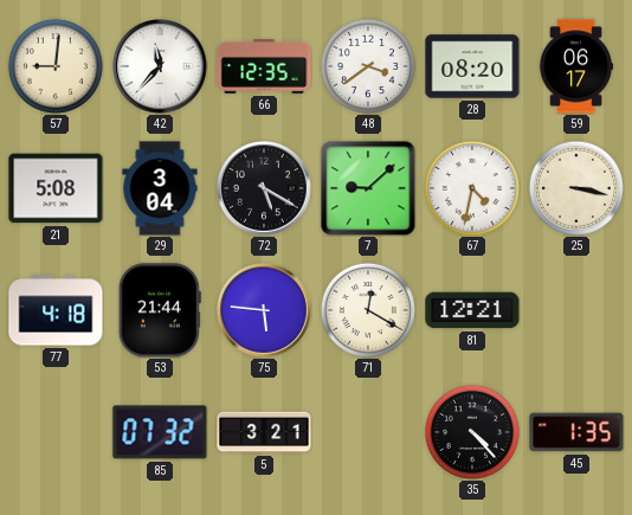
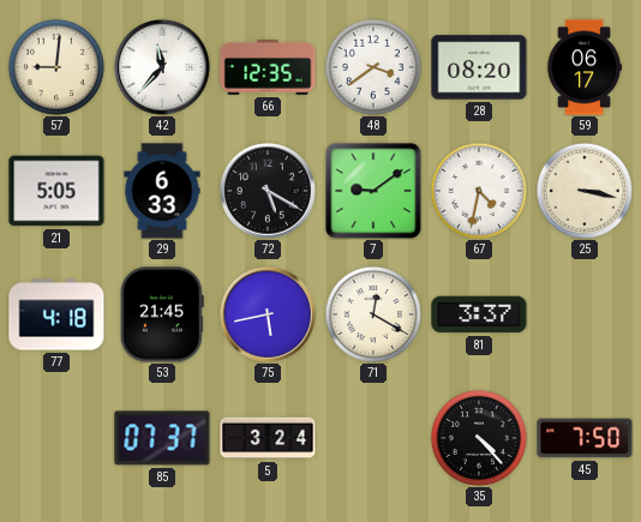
21: 5:08 -> 5:05 (56, 191)
29: 3:04 -> 6:33 (162, 191)
7: 9:08 -> 9:09 (373, 191)
53: 21:44 -> 21:45 (162, 314)
75: 5:46 -> 5:43 (269, 316)
81: 12:21 -> 3:37 (479, 314)
85: 07:32 -> 07:37 (162, 438)
5: 3:21 -> 3:24 (268, 438)
45: 1:35 -> 7:50 (585, 438)
